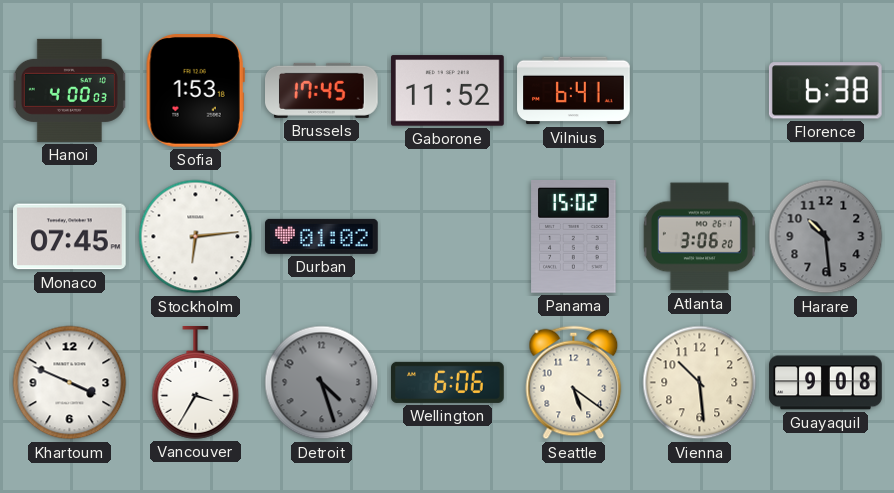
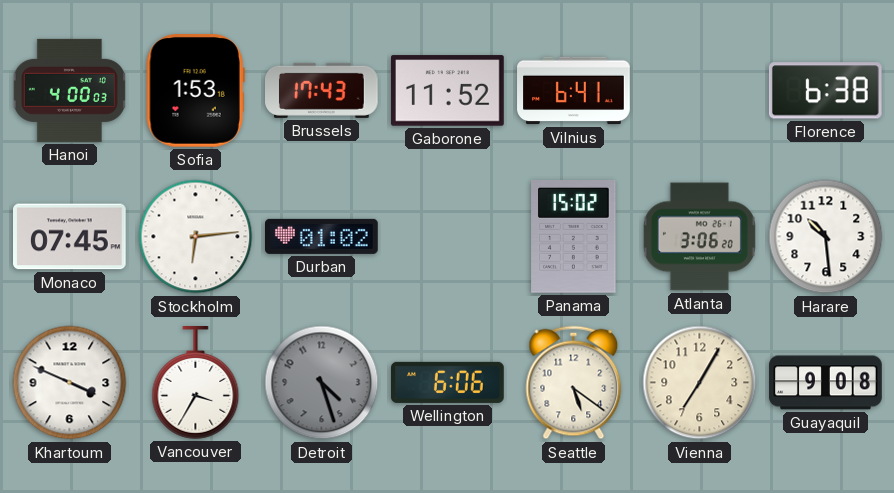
Brussels: 17:45 -> 17:43 (322, 90)
Harare dial: grey -> white (826, 237)
Vienna: 10:29 -> 7:05 (700, 383)
